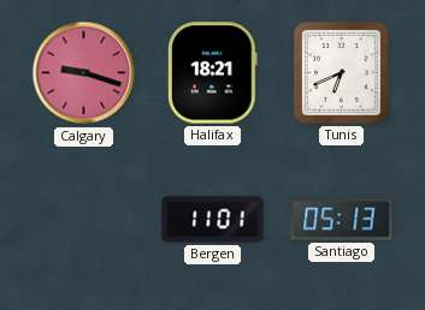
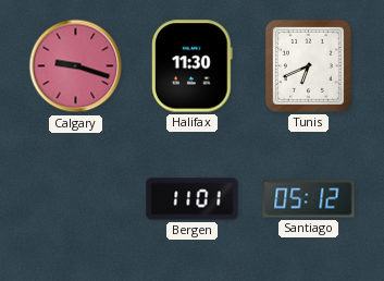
Halifax: 18:21 -> 11:30 (191, 66)
Santiago: 05:13 -> 05:12 (309, 199)
